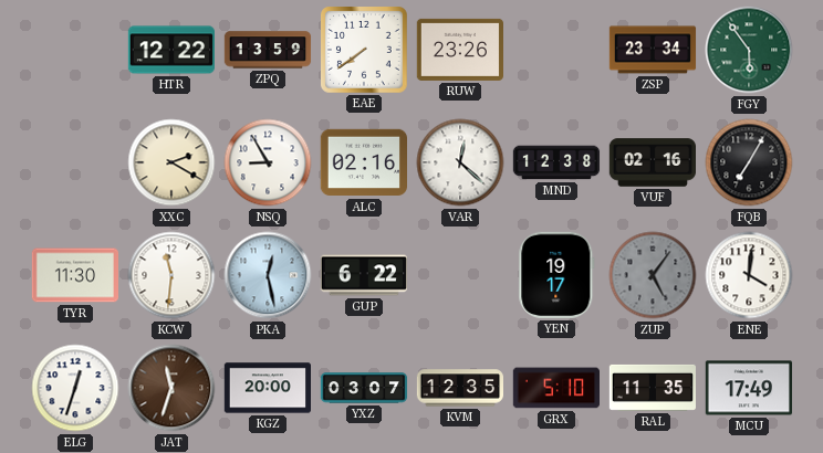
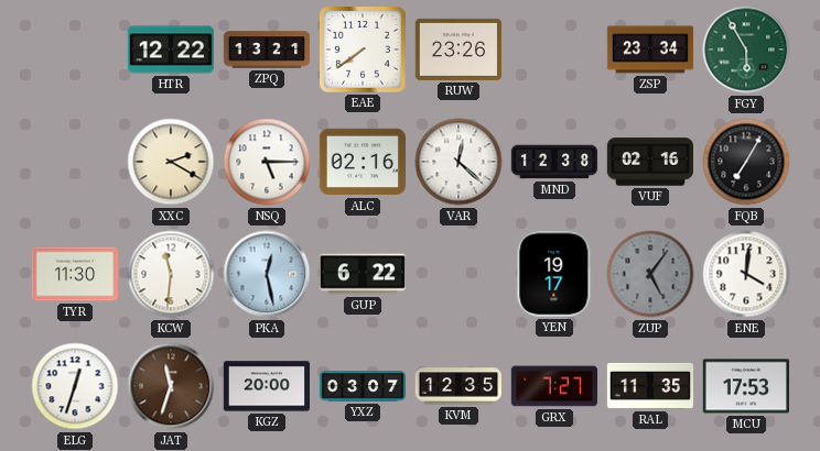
ZPQ: 13:59 -> 13:21 (267, 50)
FGY: 5:54 -> 5:55 (746, 50)
NSQ: 8:55 -> 5:15 (267, 162)
GRX: 5:10 -> 7:27 (553, 386)
MCU: 17:49 -> 17:53 (745, 386)
